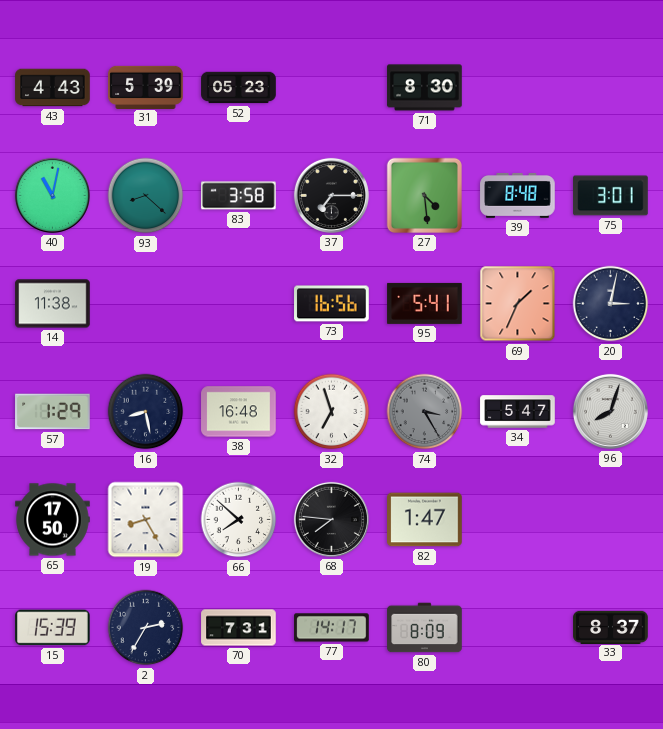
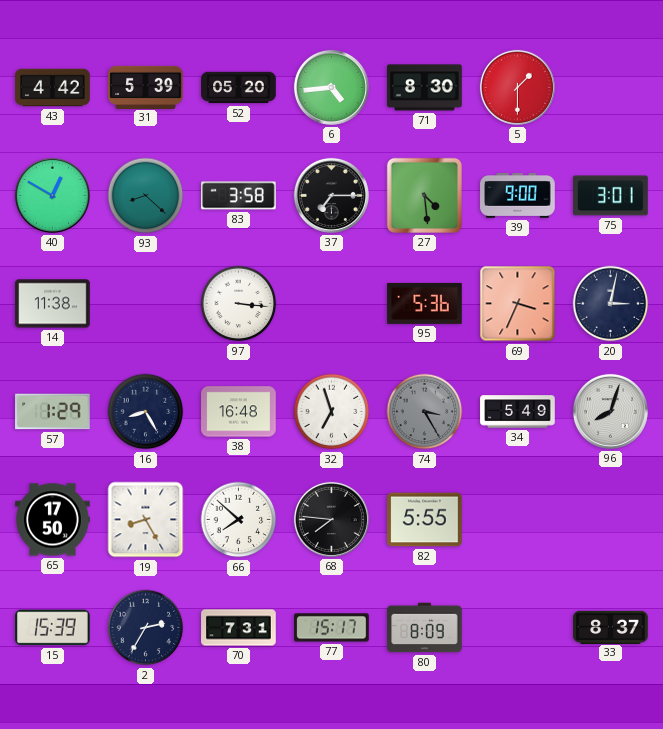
43: 4:43 -> 4:42 (53, 88)
52: 05:23 -> 05:20 (239, 88)
6: none -> 4:44 (331, 87)
5: none -> 1:30 (517, 87)
40: 11:02 -> 12:50 (52, 195)
39: 8:48 -> 9:00 (518, 195)
97: none -> 3:16 (239, 304)
73: 16:56 -> none (332, 304)
95: 5:41 -> 5:36 (425, 303)
69: 1:34 -> 3:34 (518, 304)
16: 8:28 -> 8:25 (146, 412)
34: 5:47 -> 5:49 (518, 412)
82: 1:47 -> 5:55 (425, 520)
77: 14:17 -> 15:17 (332, 628)
